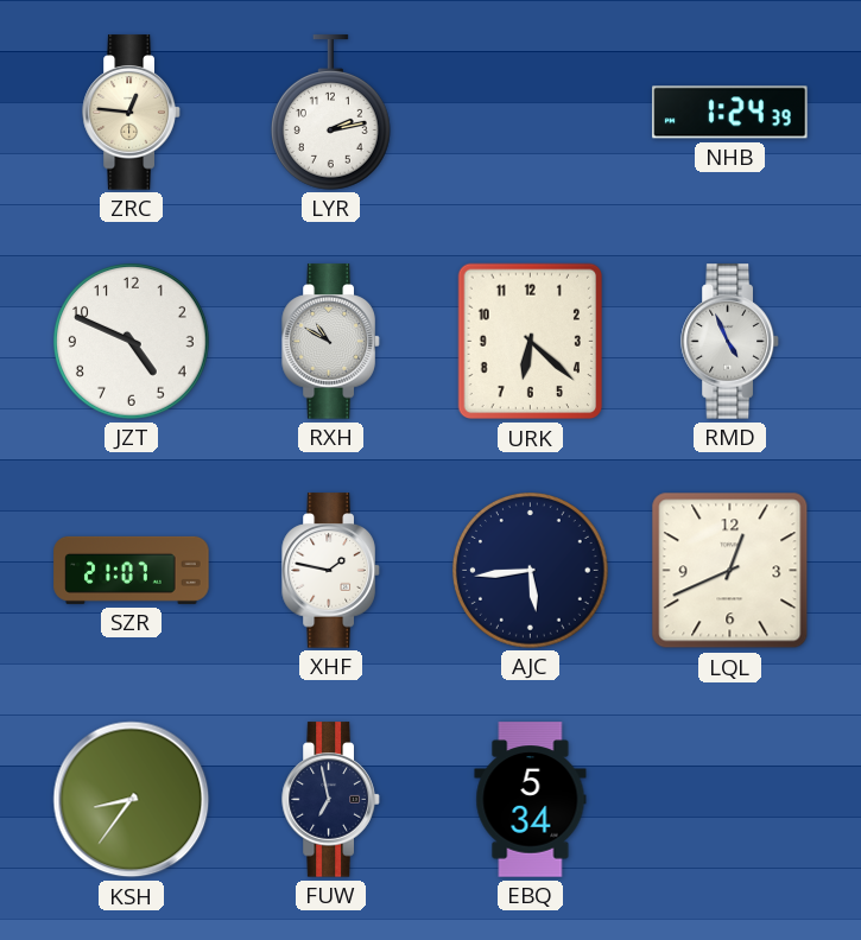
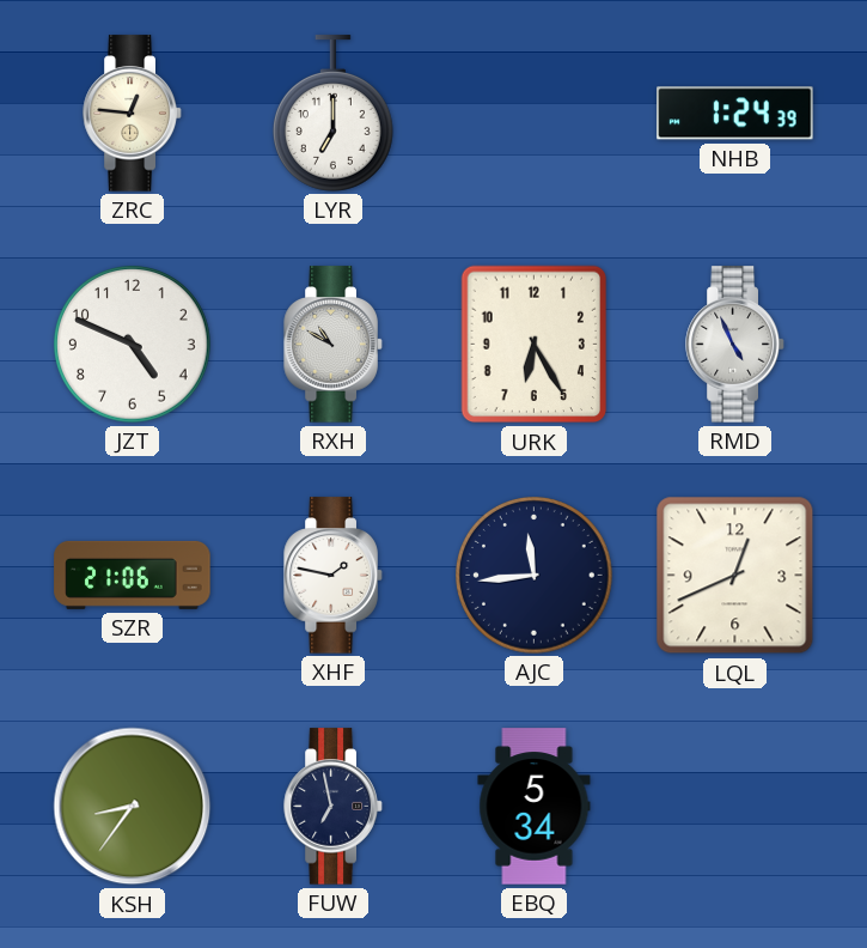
LYR: 2:13 -> 7:00 (332, 114)
URK: 6:22 -> 6:25 (535, 345)
SZR: 21:07 -> 21:06 (133, 575)
AJC: 5:44 -> 11:44 (535, 576)
